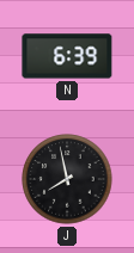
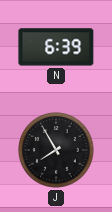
J: 7:58 -> 7:55 (56, 150)
